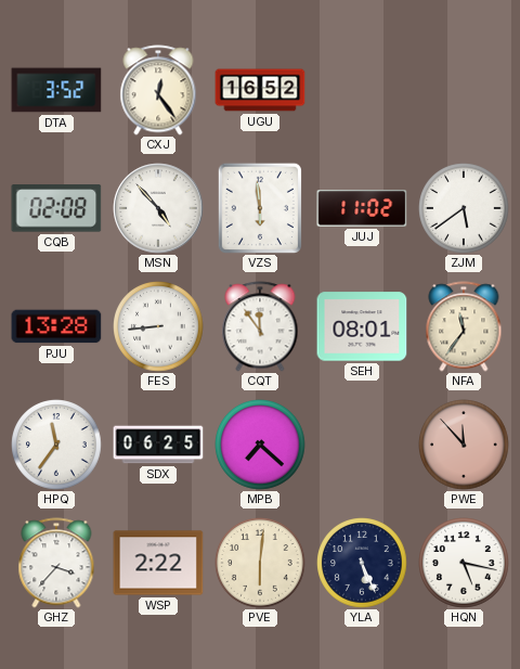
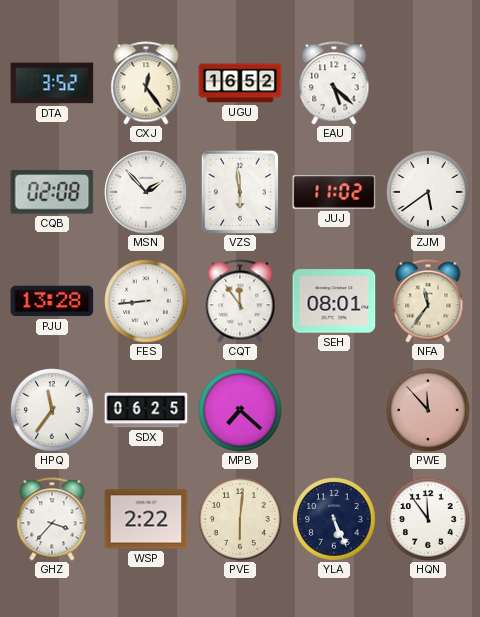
EAU: none -> 5:22 (334, 83)
MSN: 4:53 -> 1:53 (146, 192)
HQN: 5:17 -> 11:54 (428, 519)
